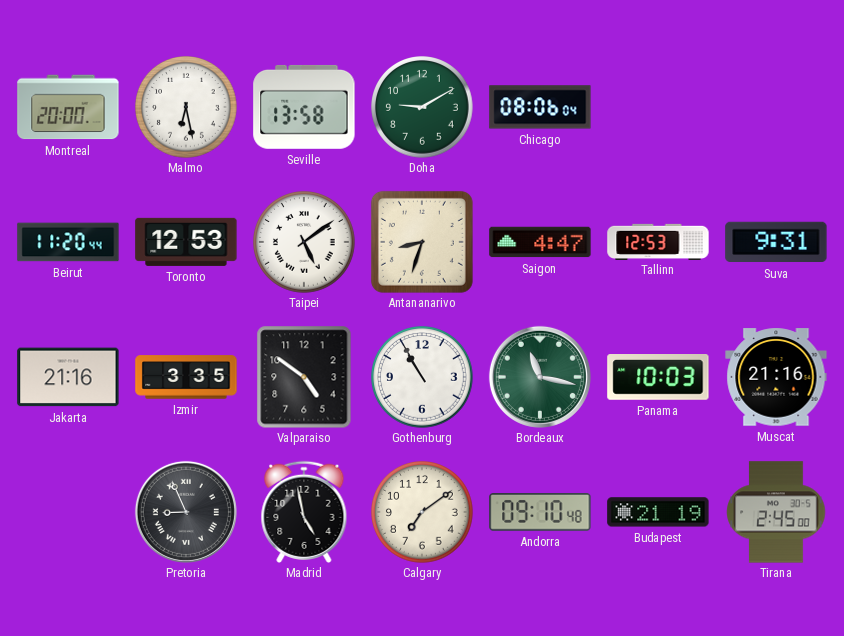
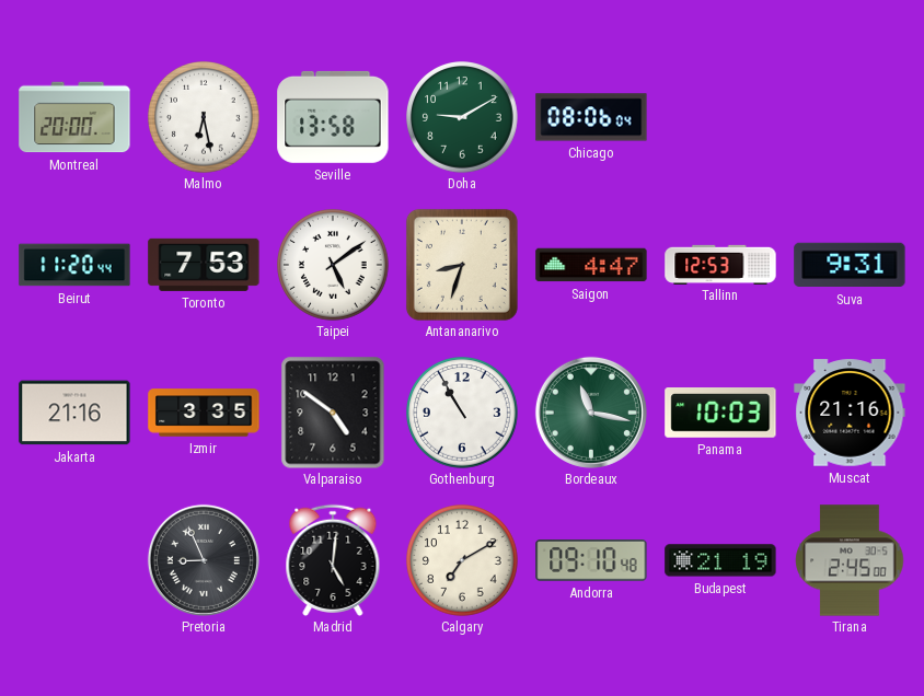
Toronto: 12:53 -> 7:53 (204, 265)
Madrid: 4:58 -> 5:01 (333, 560)
Calgary: 7:09 -> 7:10 (463, 561)
